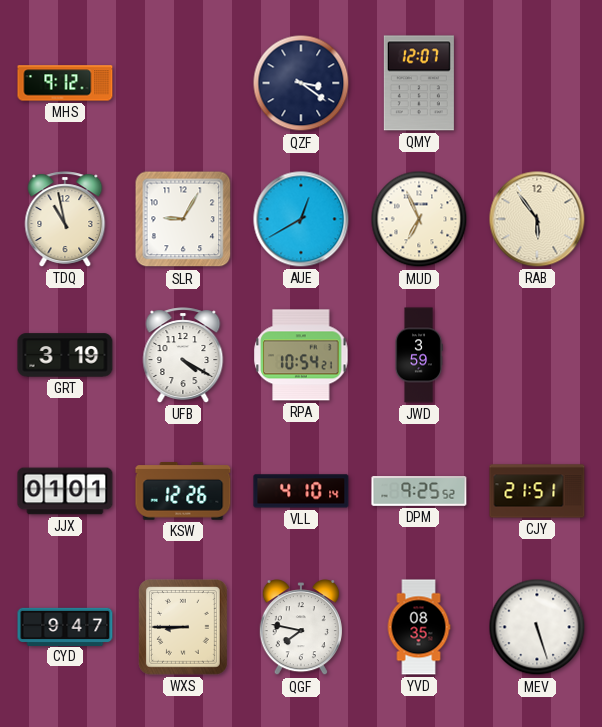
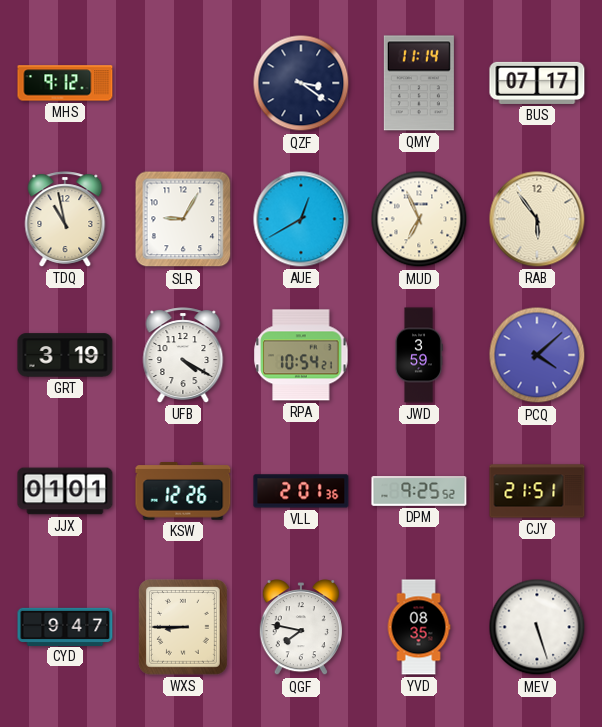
QMY: 12:07 -> 11:14 (419, 83)
BUS: none -> 07:17 (537, 83)
PCQ: none -> 4:08 (537, 355)
VLL: 4:10 -> 2:01 (301, 491)
